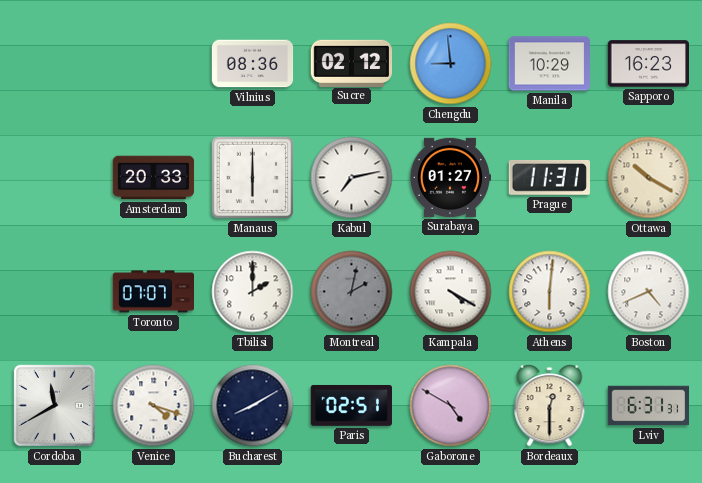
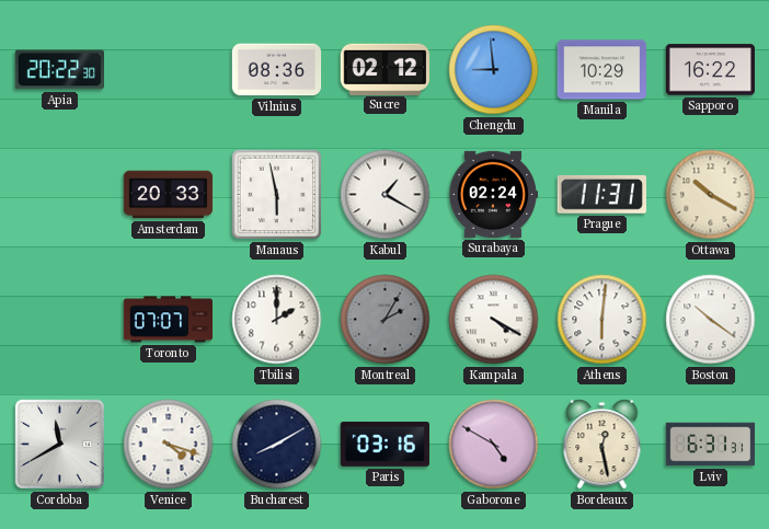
Apia: none -> 20:22 (59, 70)
Sapporo: 16:23 -> 16:22 (710, 70)
Manaus: 6:00 -> 5:58 (277, 195)
Kabul: 7:13 -> 1:20 (386, 195)
Surabaya: 01:27 -> 02:24 (492, 194)
Montreal: 2:02 -> 2:05 (386, 320)
Boston: 4:41 -> 10:21 (711, 320)
Paris: 02:51 -> 03:16 (384, 444)
Bordeaux: 12:30 -> 12:28 (602, 445)
